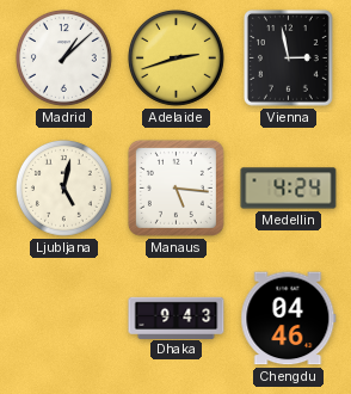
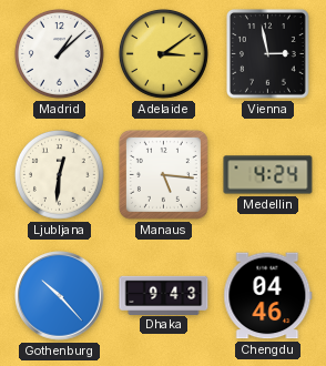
Adelaide: 2:42 -> 3:09 (163, 53)
Ljubljana: 5:02 -> 12:31 (59, 174)
Gothenburg: none -> 10:23 (60, 296)
